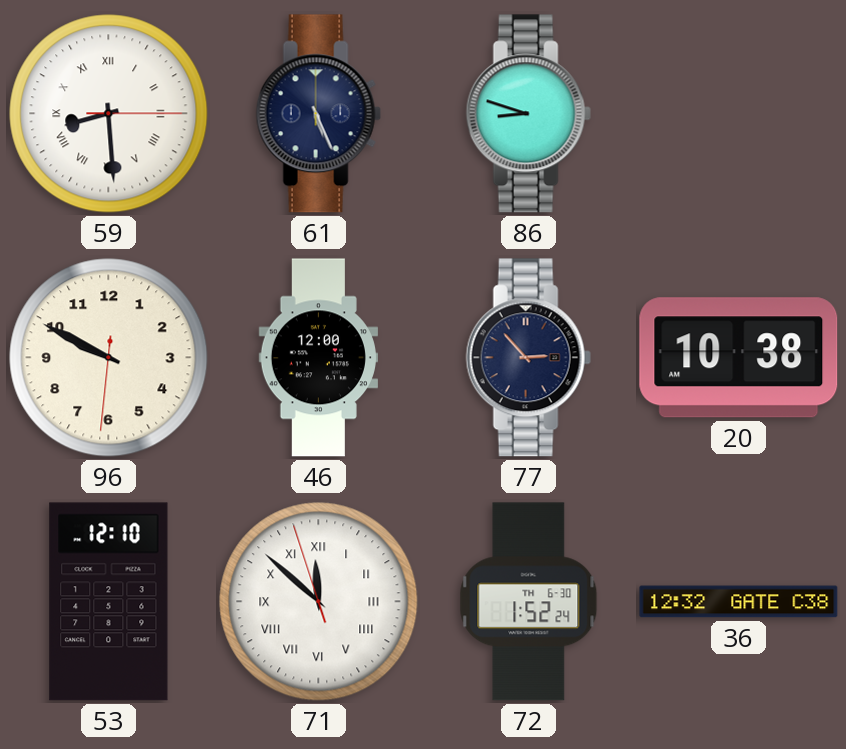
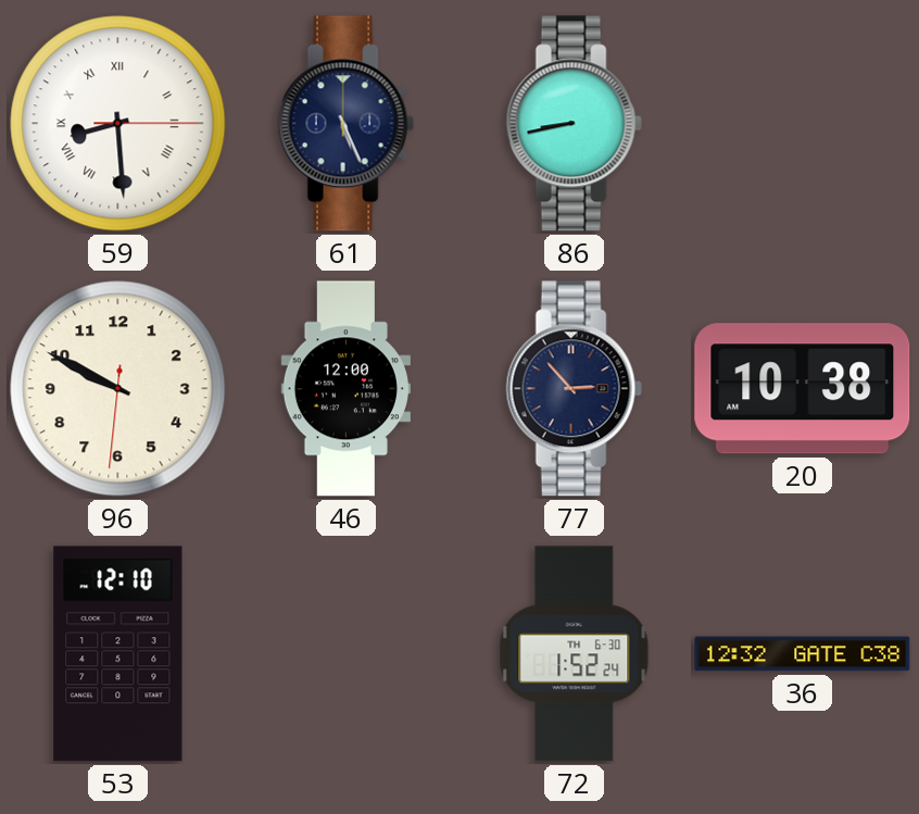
86: 8:48 -> 8:43 (574, 124)
71: 11:51 -> none (319, 602)
